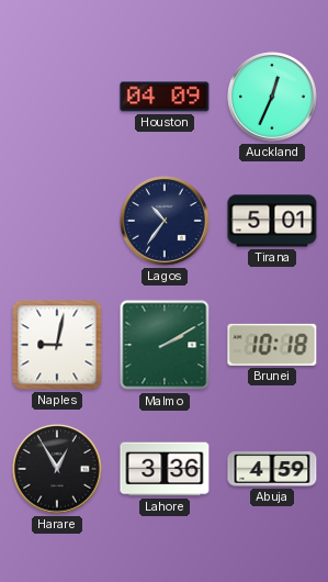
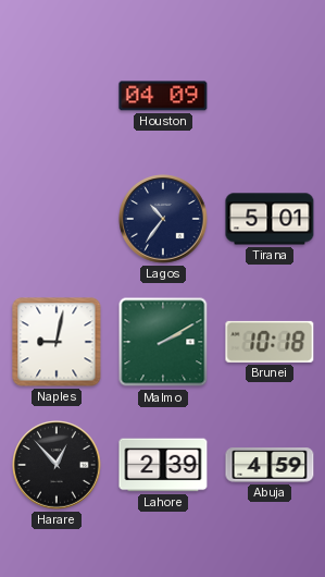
Auckland: 12:34 -> none (273, 98)
Harare: 12:55 -> 12:53 (58, 466)
Lahore: 3:36 -> 2:39 (163, 465)
